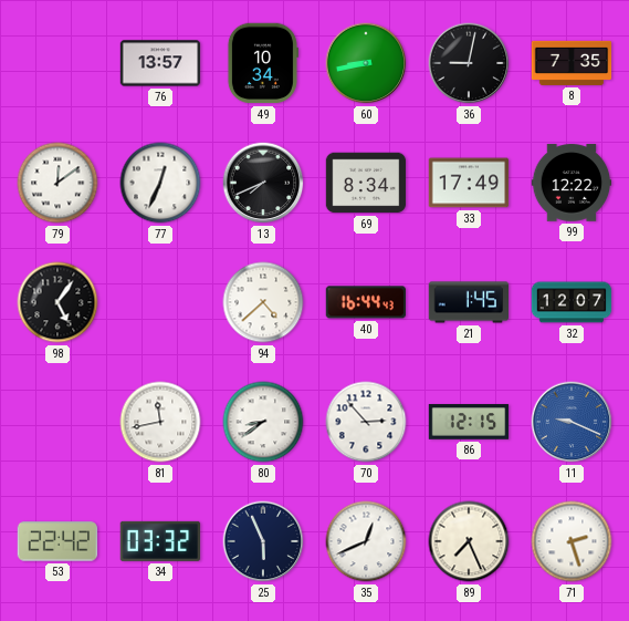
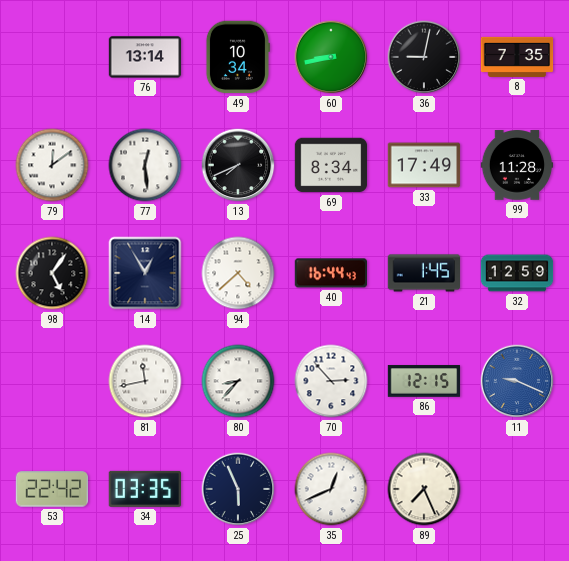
76: 13:57 -> 13:14 (145, 57)
77: 12:34 -> 12:29 (145, 165)
99: 12:22 -> 11:28 (517, 165)
14: none -> 12:55 (145, 273)
32: 12:07 -> 12:59 (517, 273)
80: 8:39 -> 8:37 (238, 381)
34: 03:32 -> 03:35 (144, 489)
71: 2:27 -> none (572, 541)
